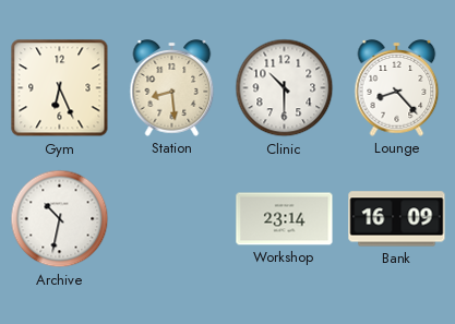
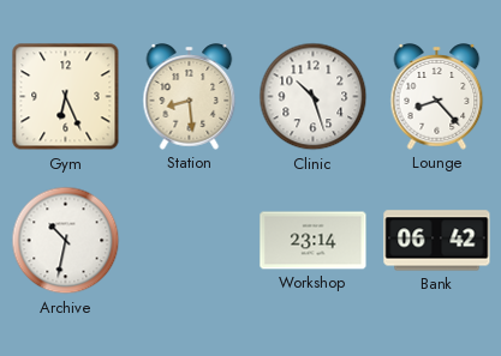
Clinic: 10:30 -> 10:27 (314, 97)
Bank: 16:09 -> 06:42 (437, 241)
